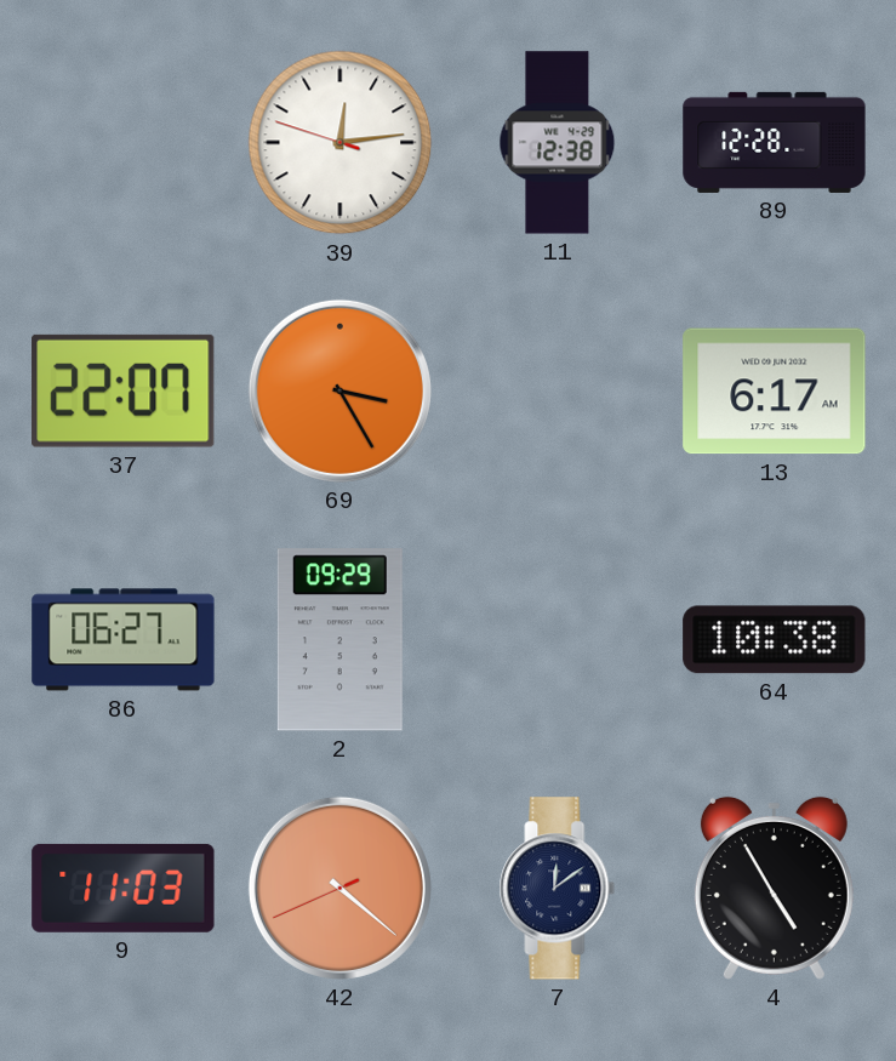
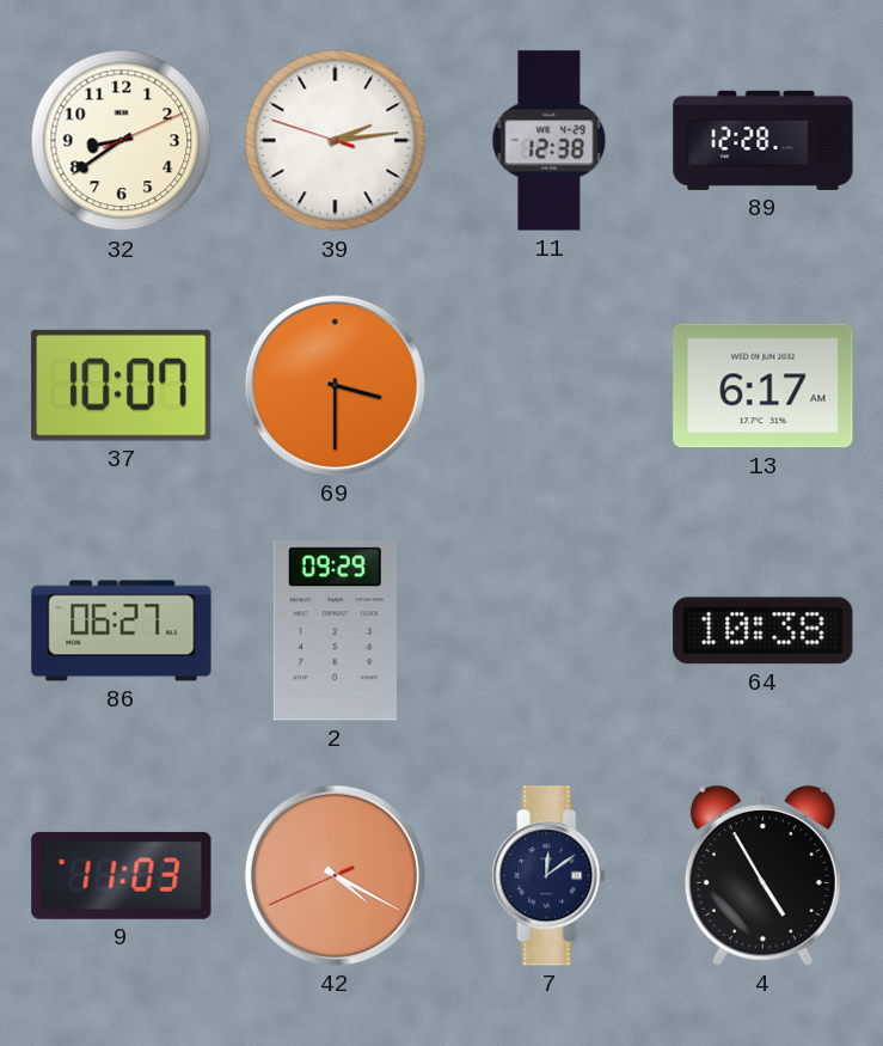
32: none -> 8:39 (122, 141)
39: 12:13 -> 2:13 (336, 141)
37: 22:07 -> 10:07 (122, 385)
69: 3:25 -> 3:30 (335, 385)
42: 4:21 -> 4:19 (335, 875)
